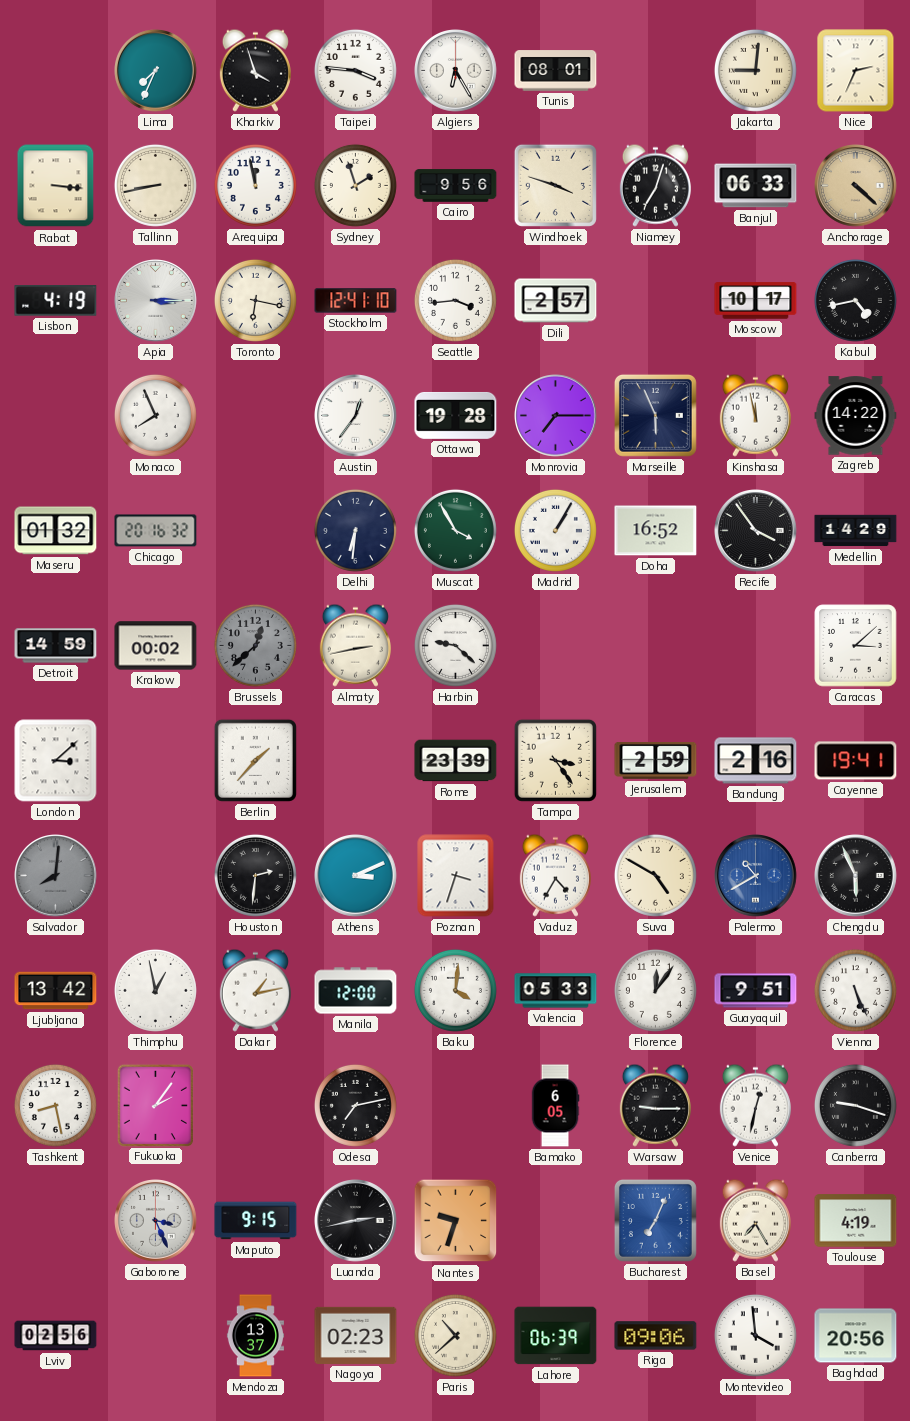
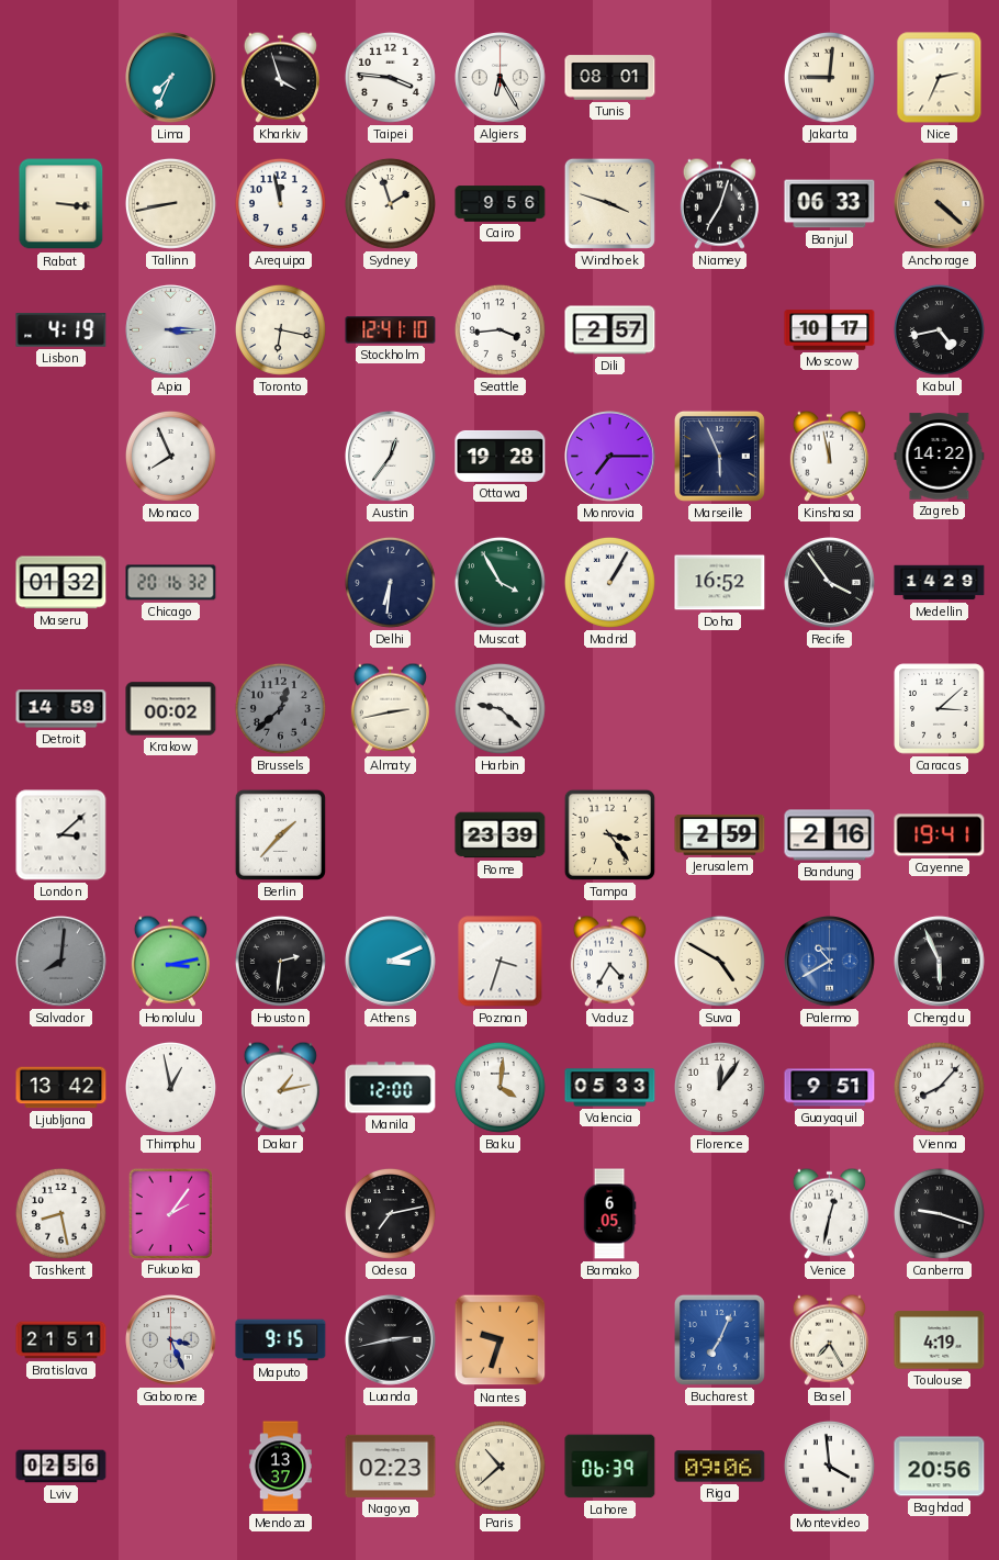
Honolulu: none -> 3:13 (170, 961)
Vienna: 5:26 -> 8:07 (939, 1087)
Warsaw: 9:15 -> none (655, 1105)
Bratislava: none -> 21:51 (61, 1340)
